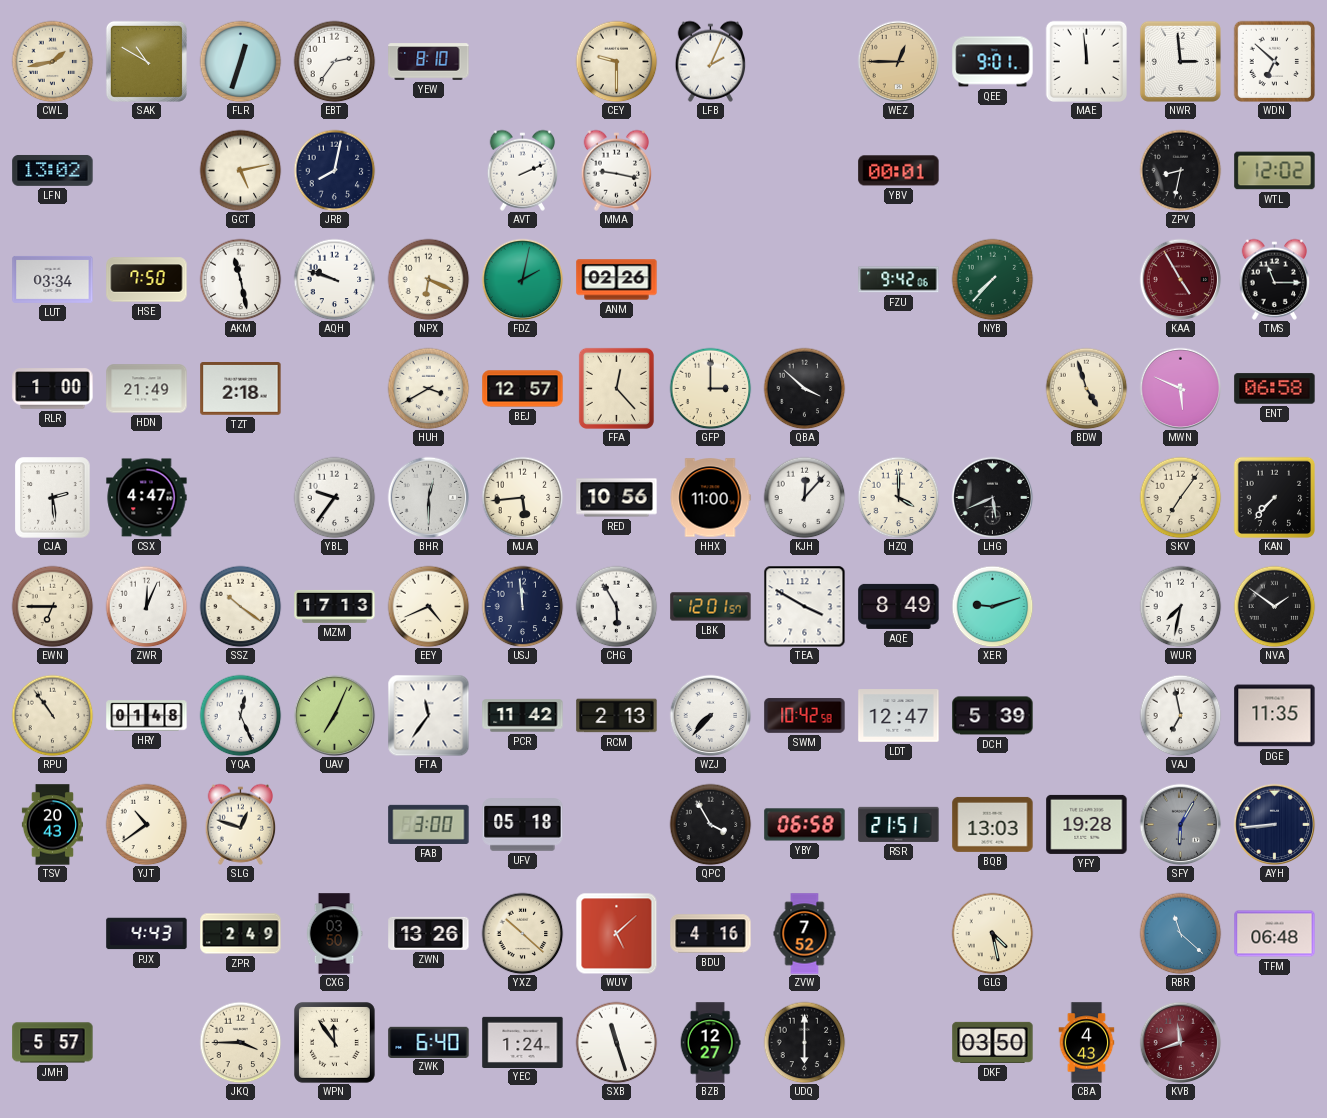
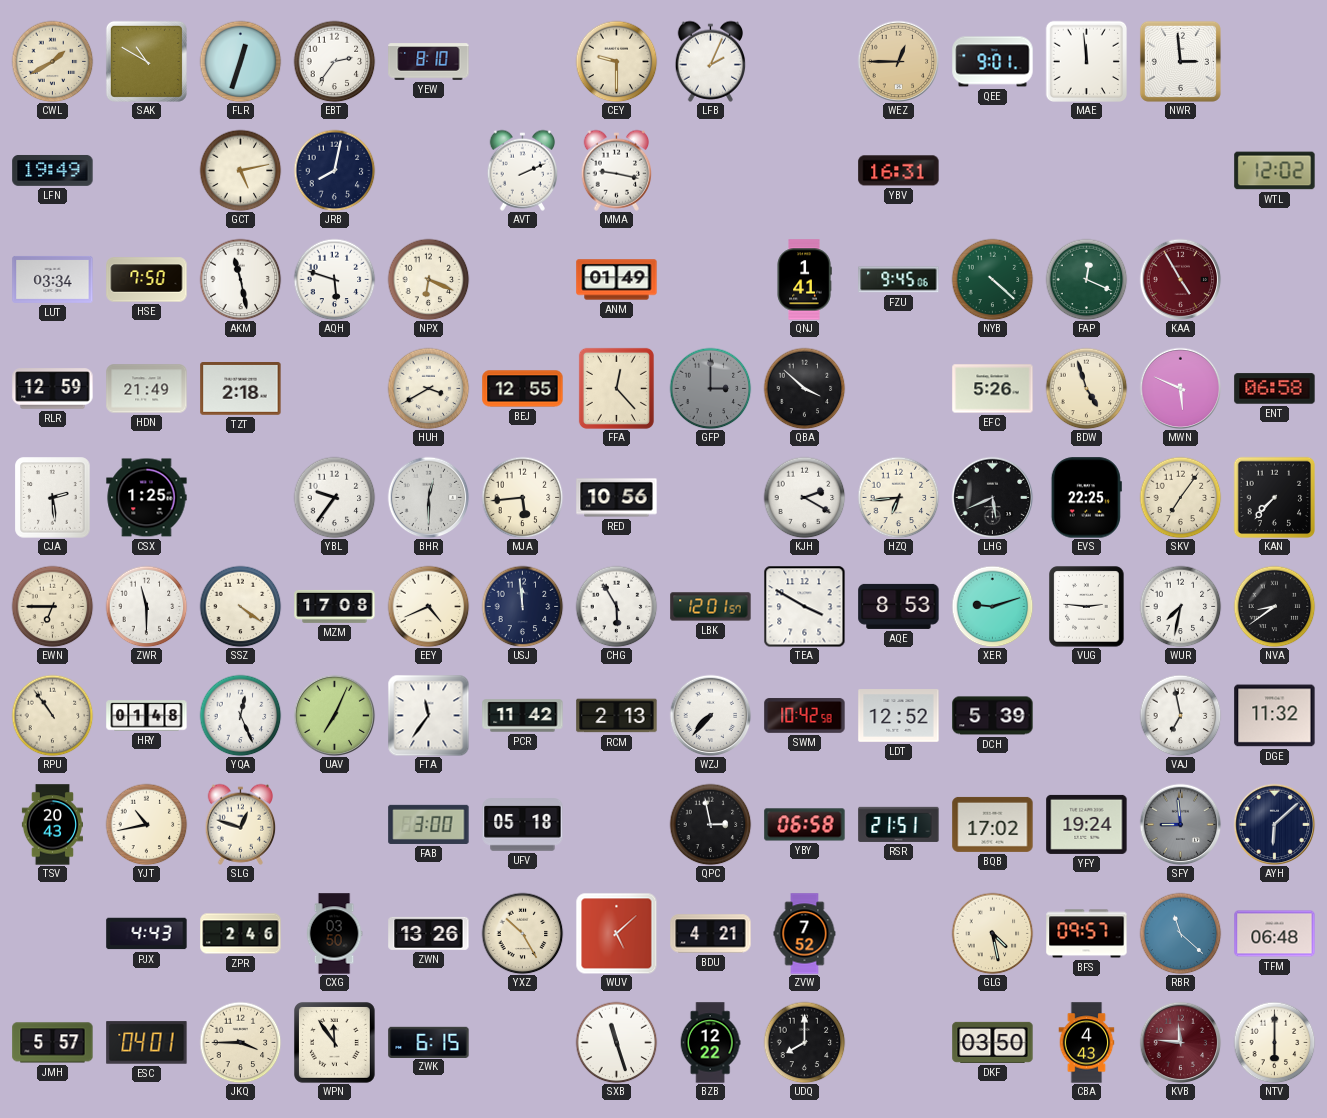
CWL: 1:43 -> 1:40 (52, 61)
WDN: 6:52 -> none (1274, 61)
LFN: 13:02 -> 19:49 (53, 170)
YBV: 00:01 -> 16:31 (899, 171)
ZPV: 8:32 -> none (1180, 170)
AQH: 9:48 -> 5:48 (334, 279)
FDZ: 2:02 -> none (522, 279)
ANM: 02:26 -> 01:49 (617, 280)
QNJ: none -> 1:41 (804, 280)
FZU: 9:42 -> 9:45 (899, 280)
NYB: 7:37 -> 4:22 (992, 279)
FAP: none -> 12:19 (1086, 279)
TMS: 11:15 -> none (1275, 279)
RLR: 1:00 -> 12:59 (53, 389)
BEJ: 12:57 -> 12:55 (523, 389)
GFP dial: cream -> grey (710, 388)
EFC: none -> 5:26 (993, 389)
CSX: 4:47 -> 1:25 (147, 498)
HHX: 11:00 -> none (710, 498)
KJH: 12:07 -> 2:20 (804, 497)
HZQ: 4:00 -> 6:44 (898, 497)
EVS: none -> 22:25 (1086, 498)
ZWR: 12:04 -> 11:30 (146, 606)
SSZ: 10:21 -> 4:21 (240, 606)
MZM: 17:13 -> 17:08 (335, 606)
AQE: 8:49 -> 8:53 (899, 606)
VUG: none -> 2:46 (1087, 607)
NVA: 1:51 -> 8:39 (1274, 606)
LDT: 12:47 -> 12:52 (899, 716)
DGE: 11:35 -> 11:32 (1275, 716)
YJT: 10:39 -> 10:43 (146, 824)
QPC: 3:55 -> 2:58 (710, 824)
BQB: 13:03 -> 17:02 (993, 824)
YFY: 19:28 -> 19:24 (1087, 824)
SFY: 6:05 -> 8:59 (1180, 824)
AYH: 8:44 -> 6:08 (1274, 824)
ZPR: 2:49 -> 2:46 (241, 934)
YXZ: 10:22 -> 10:25 (522, 933)
BDU: 4:16 -> 4:21 (711, 934)
BFS: none -> 09:57 (1087, 934)
ESC: none -> 04:01 (147, 1043)
ZWK: 6:40 -> 6:15 (429, 1042)
YEC: 1:24 -> none (523, 1042)
BZB: 12:27 -> 12:22 (710, 1043)
UDQ: 6:00 -> 8:00 (804, 1042)
KVB: 11:42 -> 11:46 (1180, 1042)
NTV: none -> 6:00 (1274, 1042)
